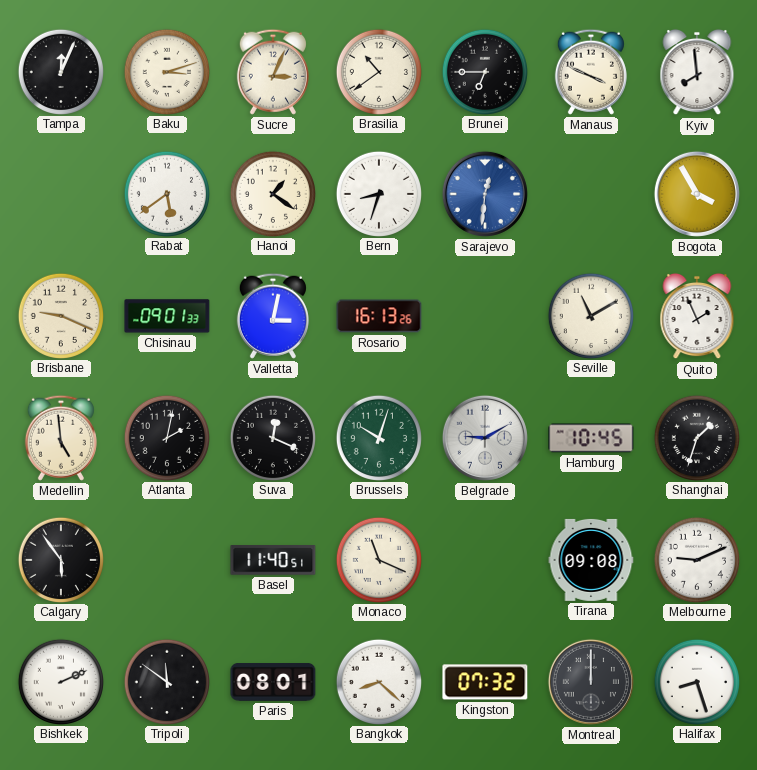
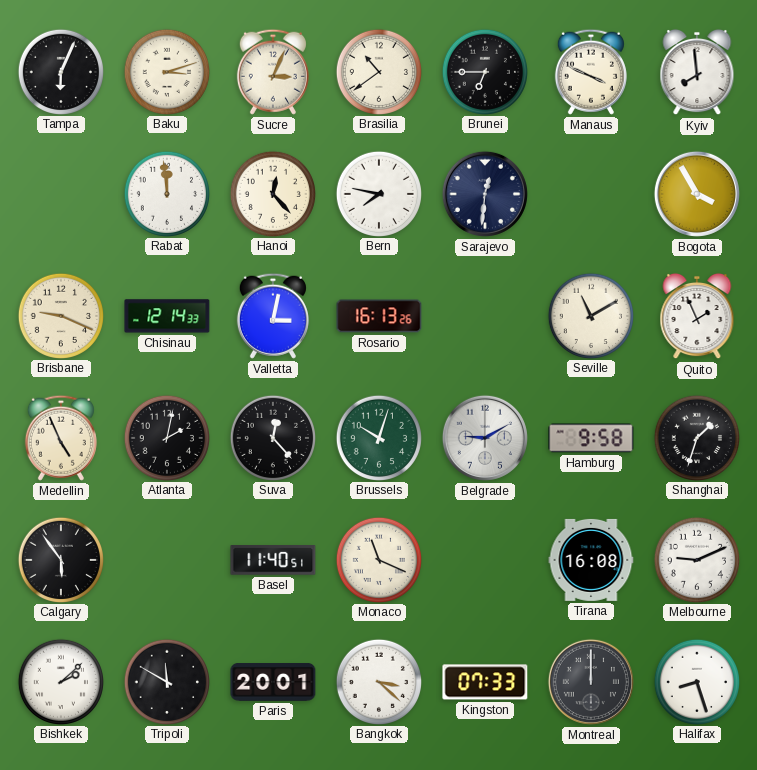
Tampa: 12:04 -> 6:04 (60, 71)
Rabat: 5:39 -> 11:59 (166, 193)
Hanoi: 1:21 -> 12:23 (272, 193)
Bern: 8:33 -> 7:47 (378, 193)
Sarajevo dial: blue -> navy (485, 194)
Chisinau: 09:01 -> 12:14 (167, 316)
Medellin: 4:59 -> 4:56 (61, 438)
Suva: 12:19 -> 12:23 (272, 437)
Hamburg: 10:45 -> 9:58 (591, 438)
Tirana: 09:08 -> 16:08 (591, 560)
Bishkek: 2:11 -> 2:08 (60, 681)
Tripoli: 11:51 -> 11:50 (166, 681)
Paris: 08:01 -> 20:01 (273, 683)
Bangkok: 8:22 -> 3:22 (378, 681)
Kingston: 07:32 -> 07:33 (485, 682)
